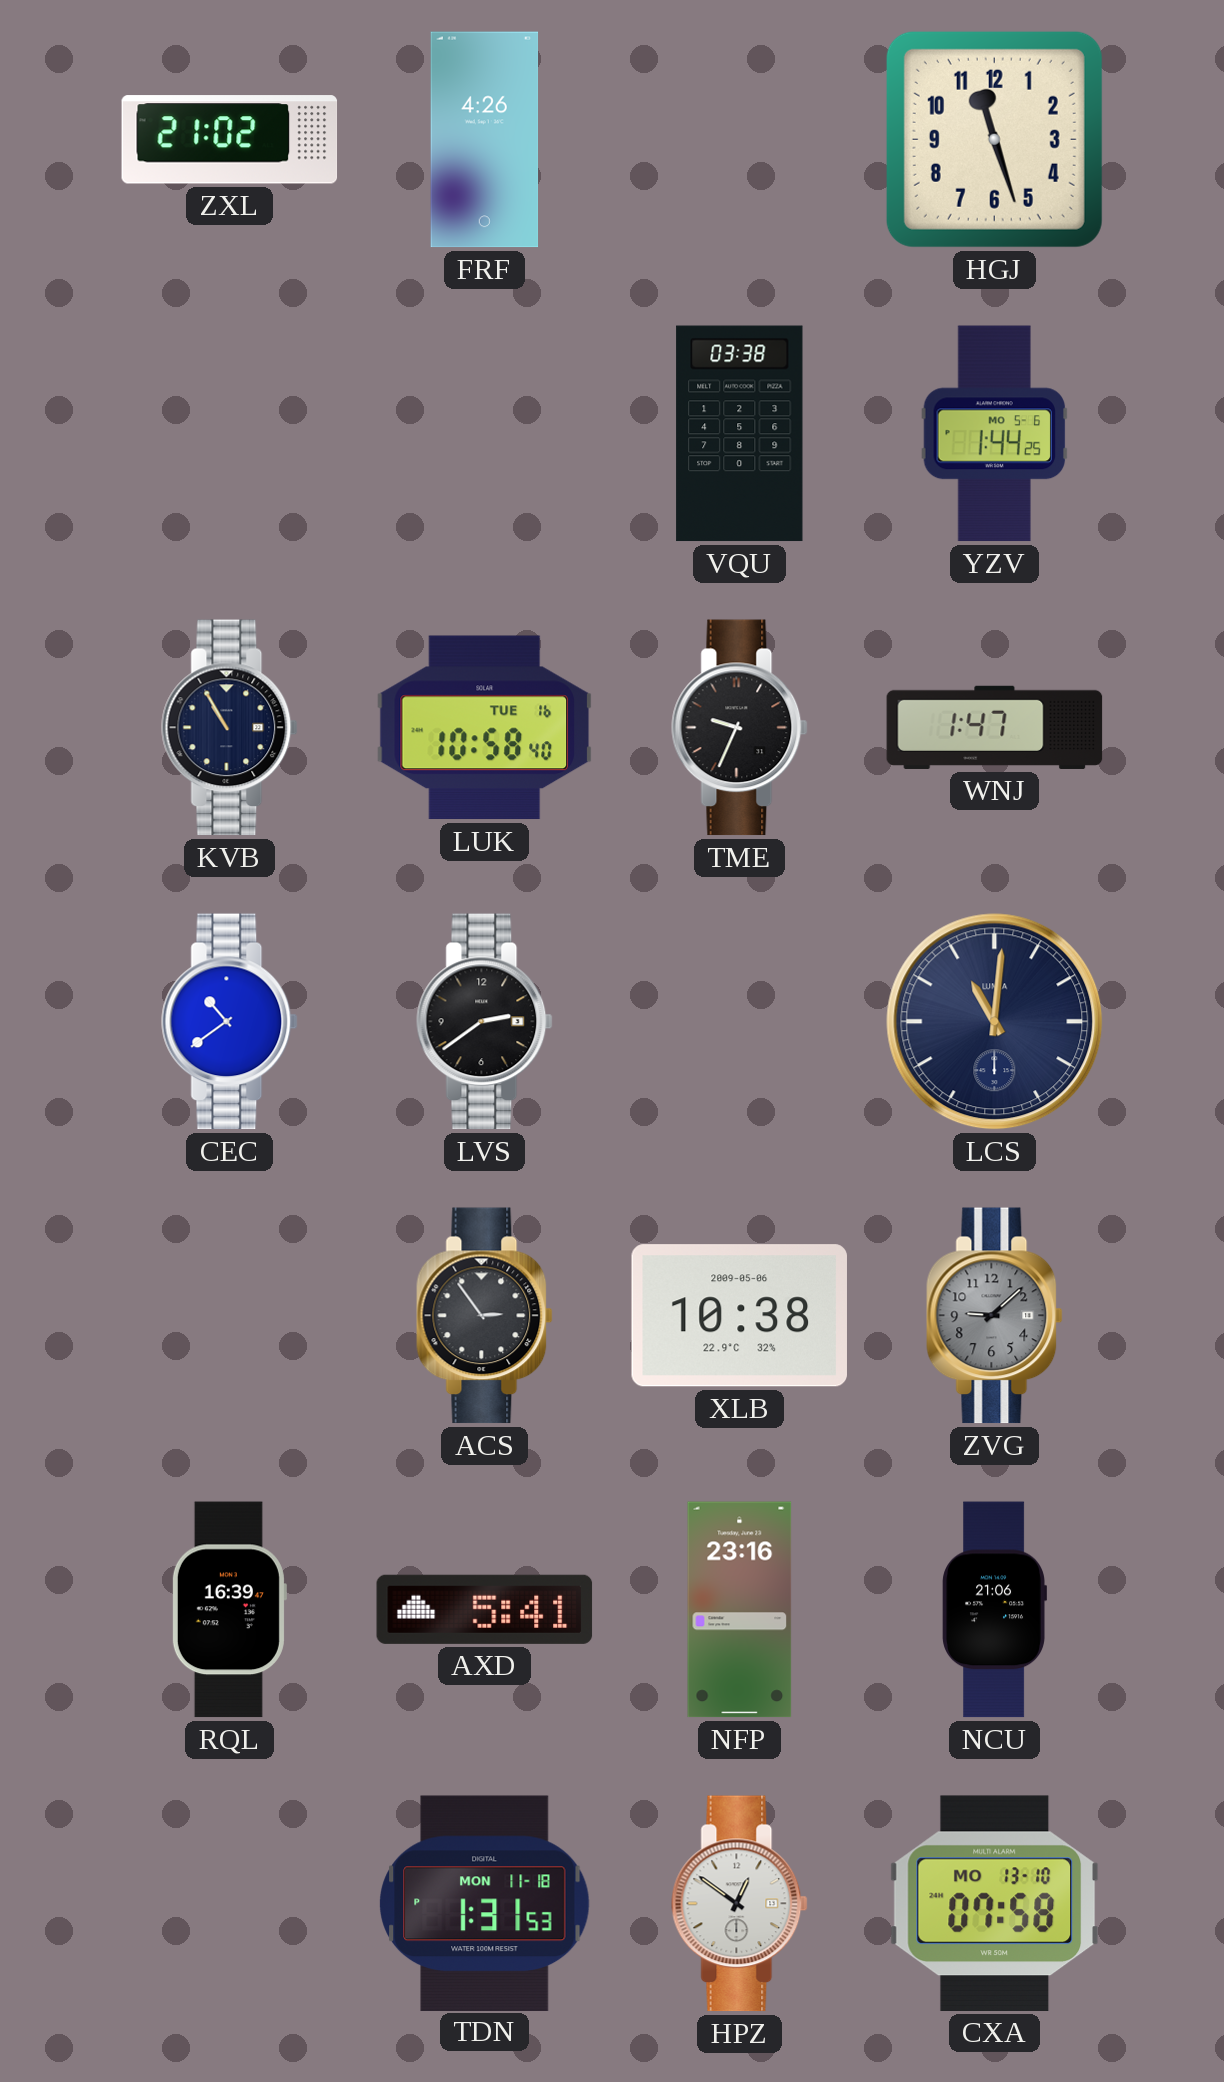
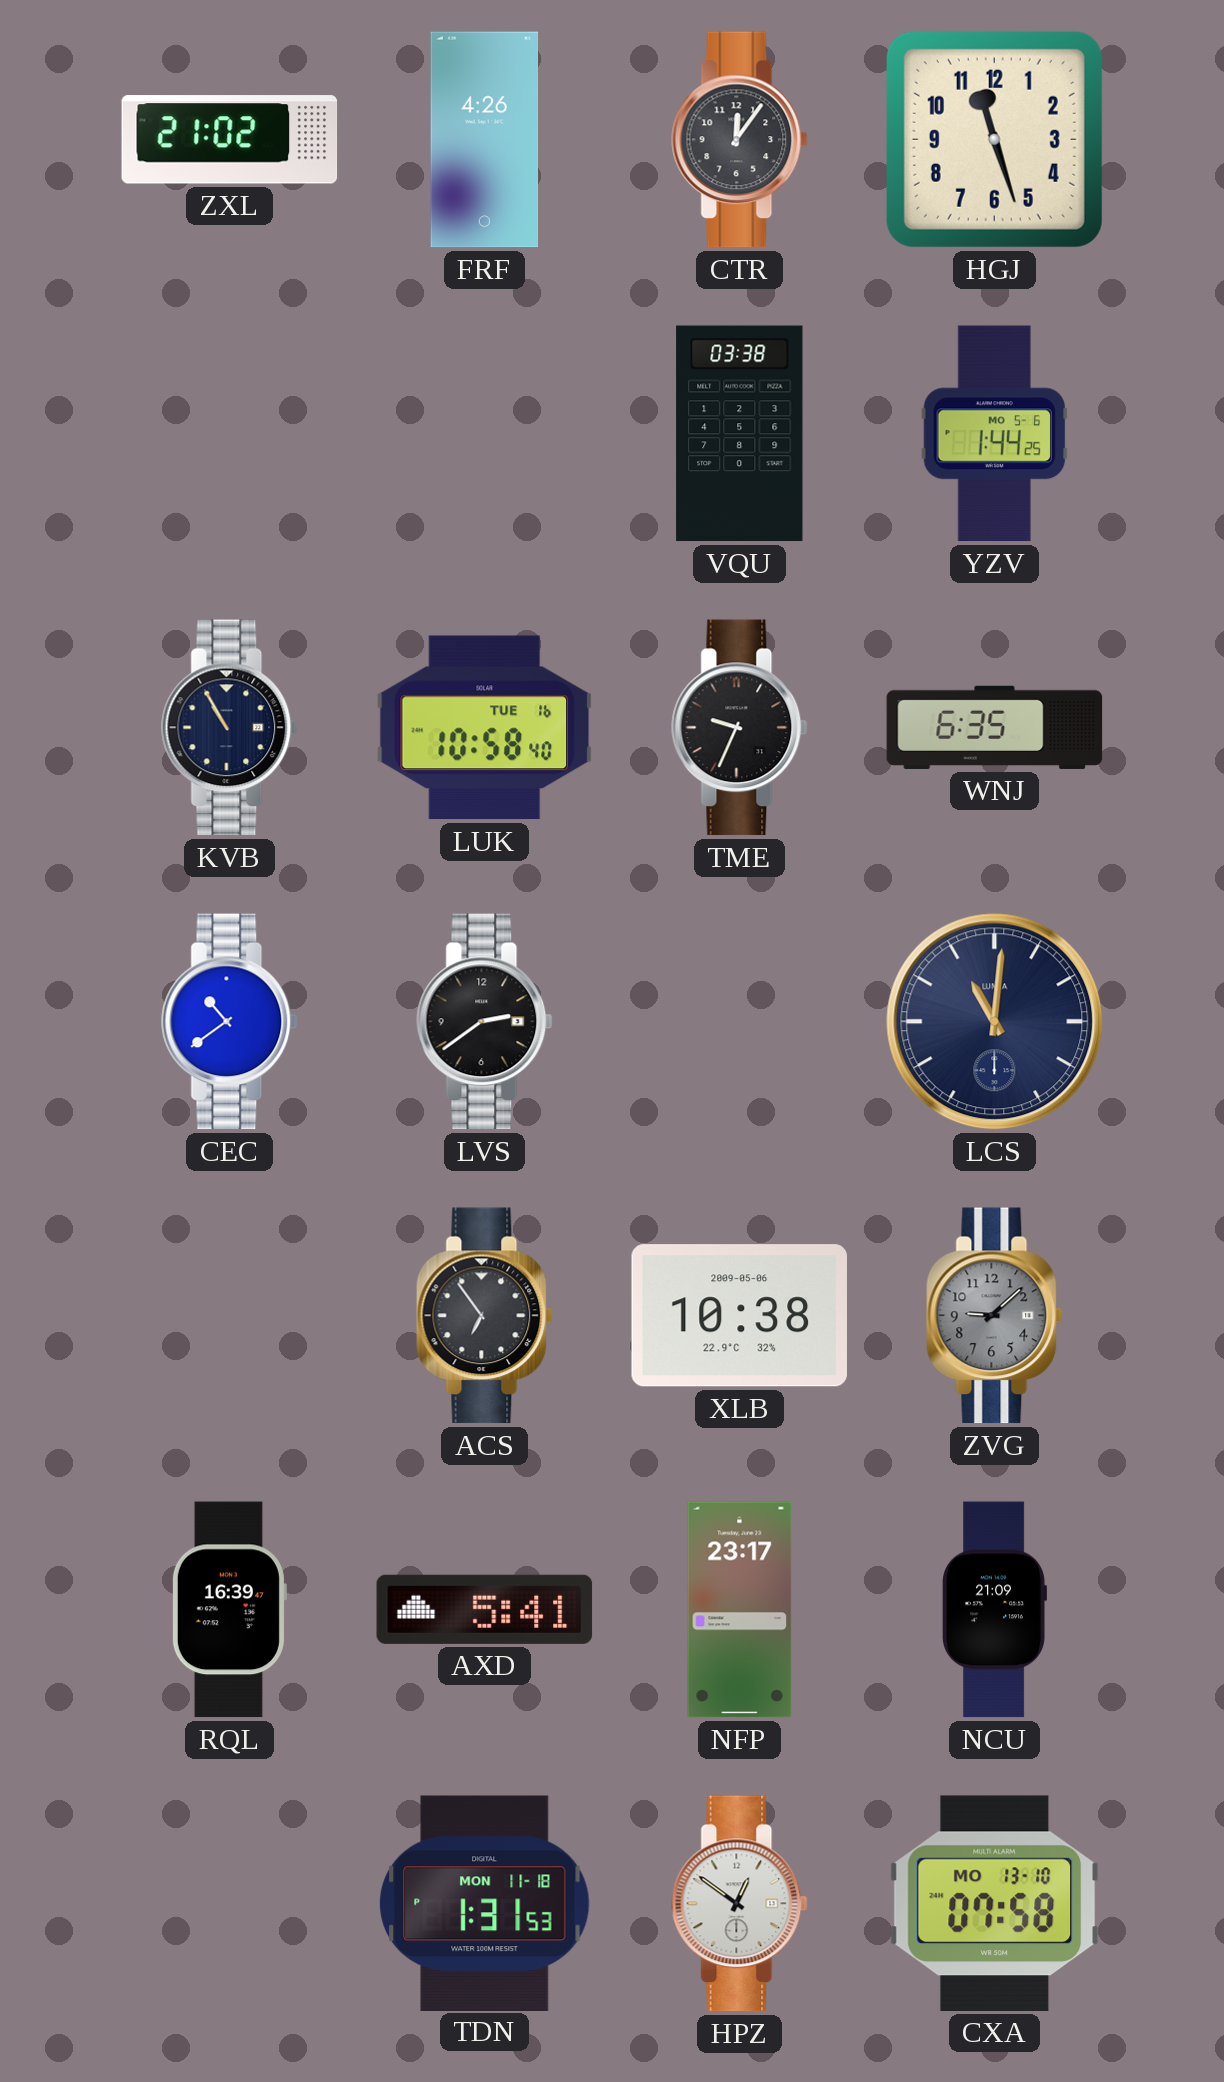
CTR: none -> 12:06 (740, 140)
WNJ: 1:47 -> 6:35 (995, 727)
ACS: 2:54 -> 6:54 (485, 1316)
NFP: 23:16 -> 23:17 (740, 1610)
NCU: 21:06 -> 21:09 (994, 1610)
